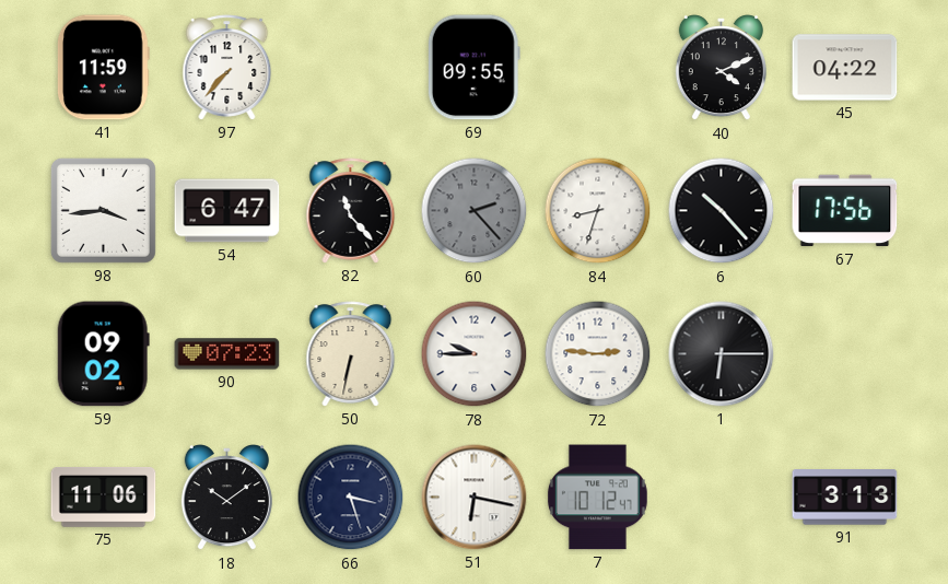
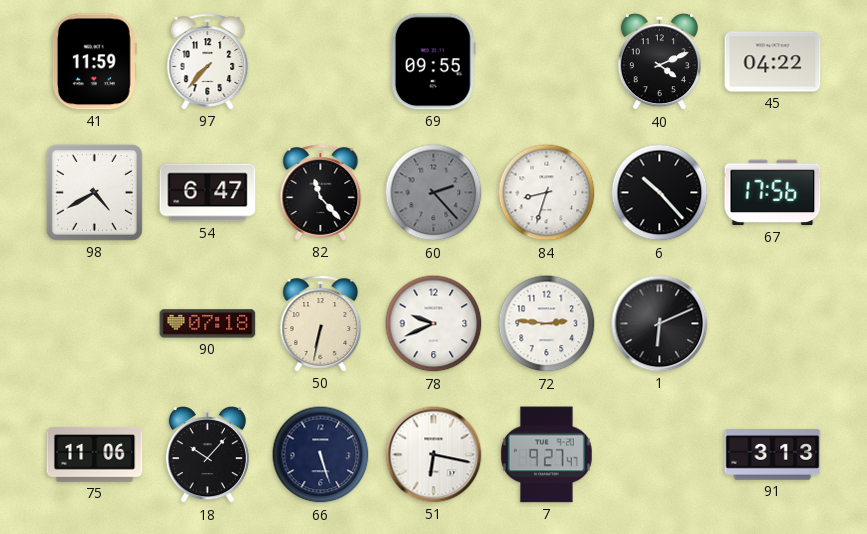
98: 3:44 -> 4:40 (94, 192)
59: 09:02 -> none (103, 354)
90: 07:23 -> 07:18 (208, 324)
78: 9:45 -> 9:41 (434, 324)
1: 6:15 -> 6:11 (660, 324)
18: 10:09 -> 10:07 (207, 455)
66: 3:27 -> 5:27 (321, 455)
7: 10:12 -> 9:27 (546, 455)
